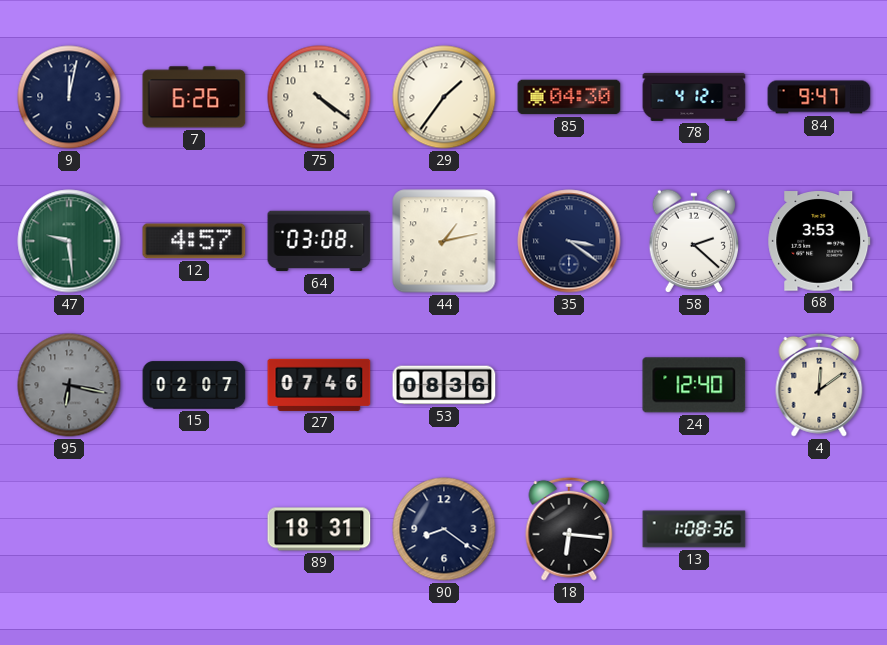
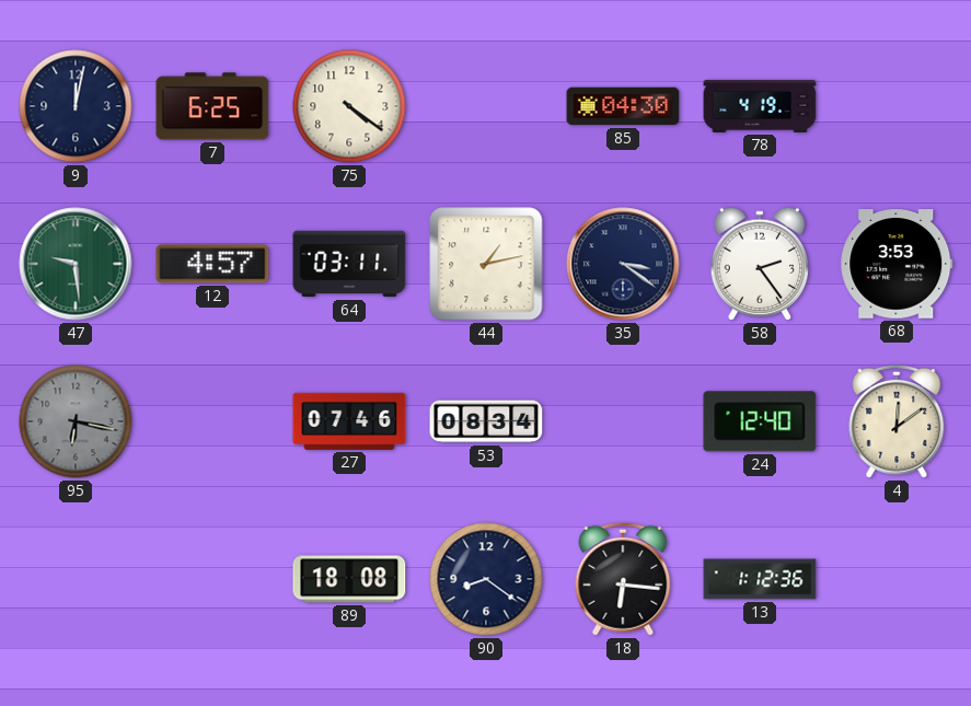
7: 6:26 -> 6:25 (212, 106)
29: 1:36 -> none (444, 97)
78: 4:12 -> 4:19 (760, 106)
84: 9:47 -> none (819, 97)
64: 03:08 -> 03:11 (349, 264)
58: 2:22 -> 2:24 (760, 264)
15: 02:07 -> none (194, 385)
53: 08:36 -> 08:34 (486, 421)
89: 18:31 -> 18:08 (349, 579)
13: 1:08 -> 1:12 (760, 579)
